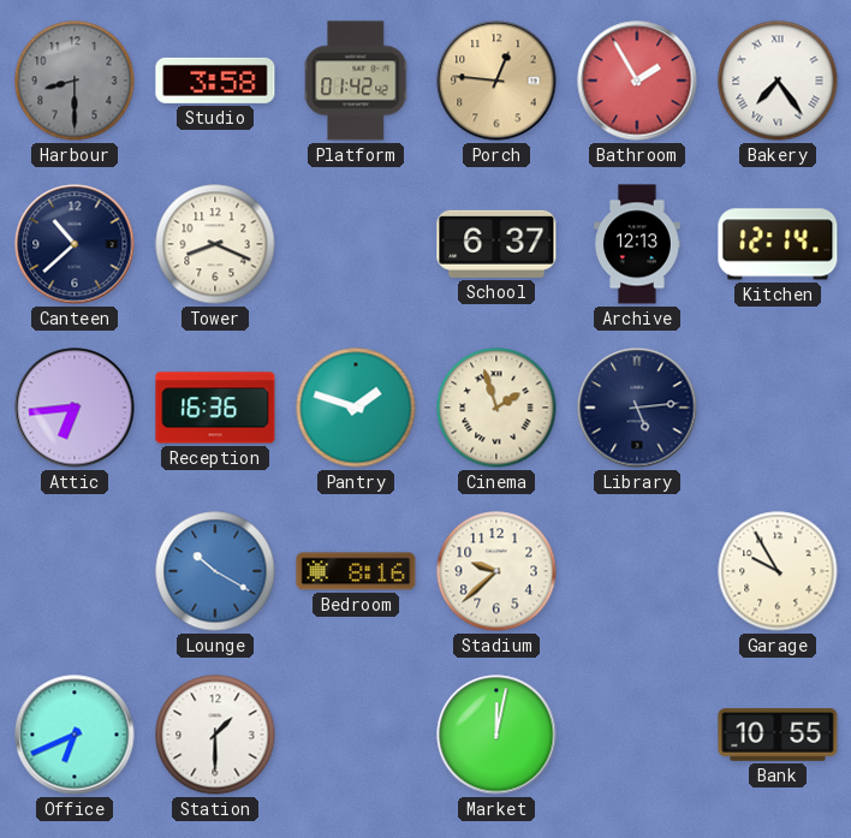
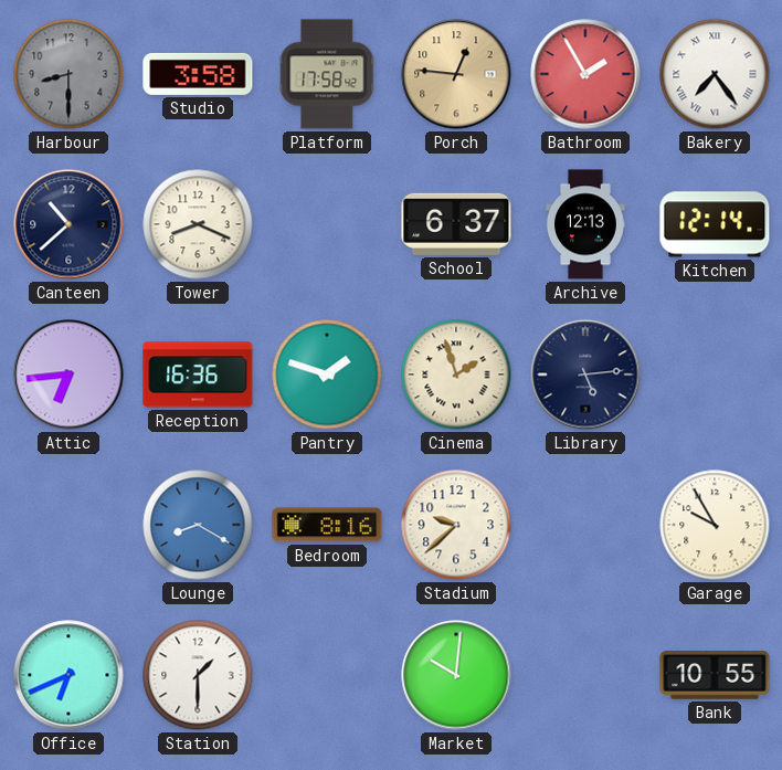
Platform: 01:42 -> 17:58 (327, 74)
Lounge: 10:20 -> 8:20 (198, 525)
Market: 12:02 -> 10:01 (456, 675)
